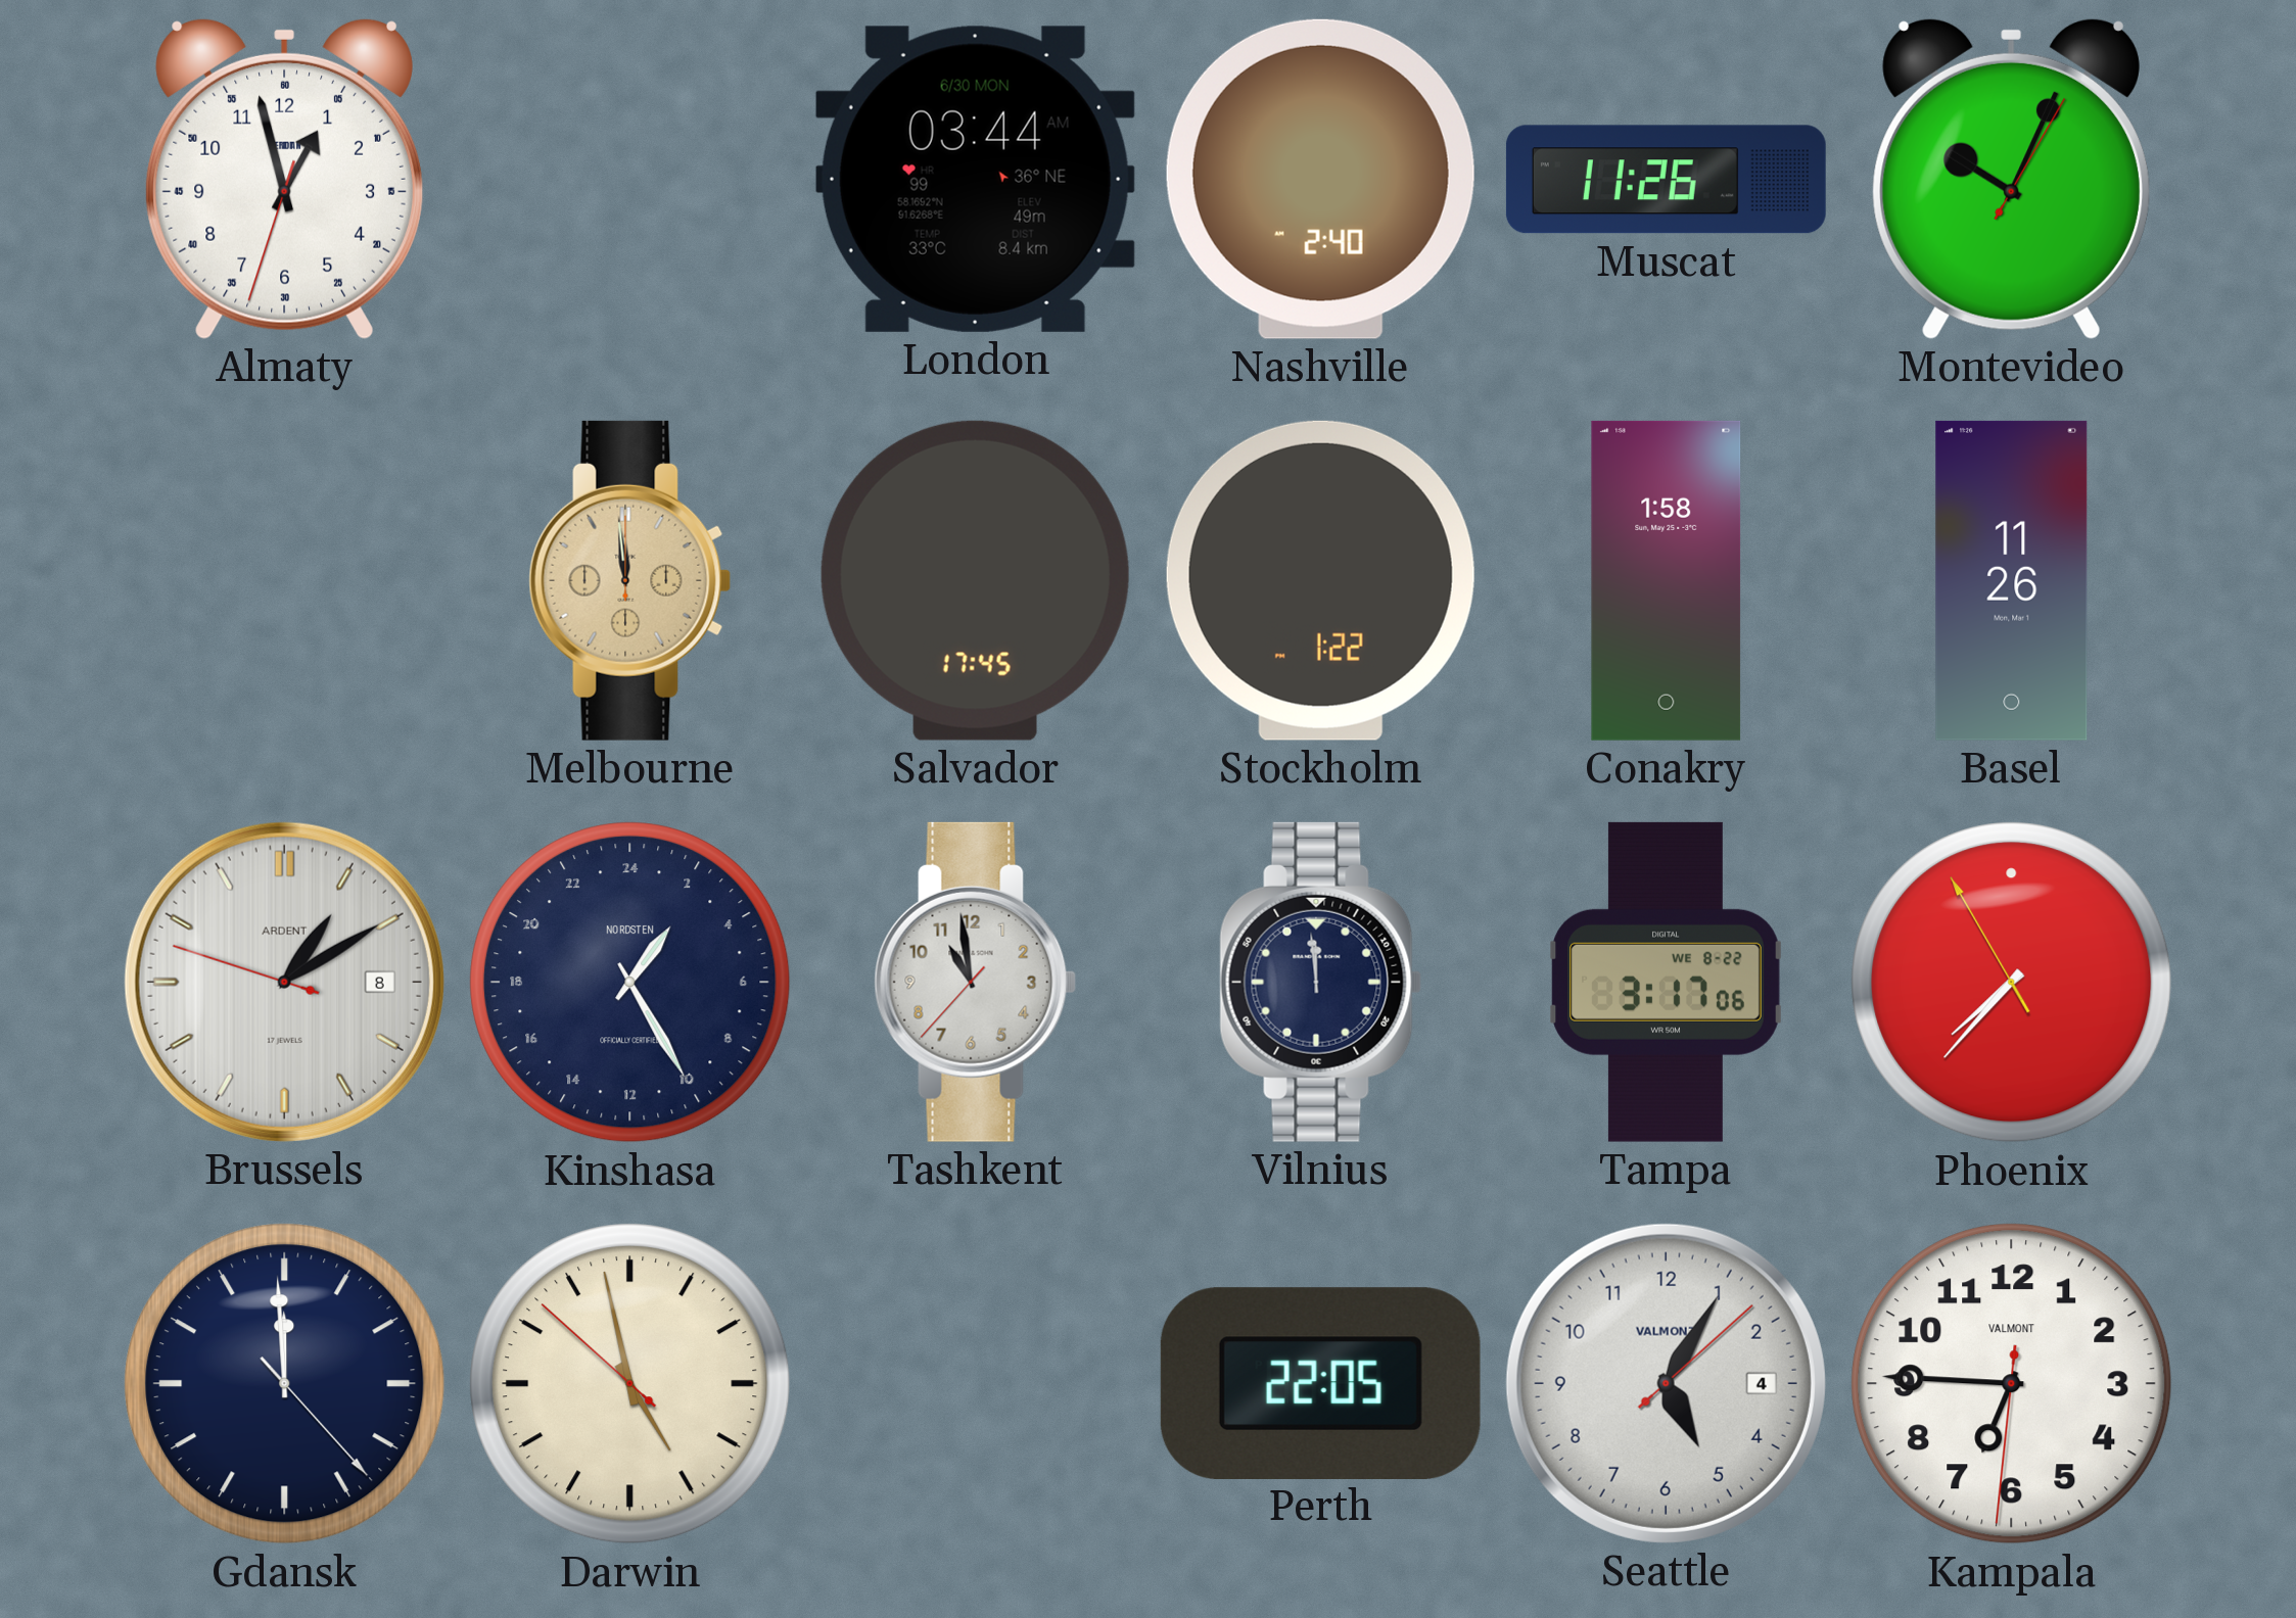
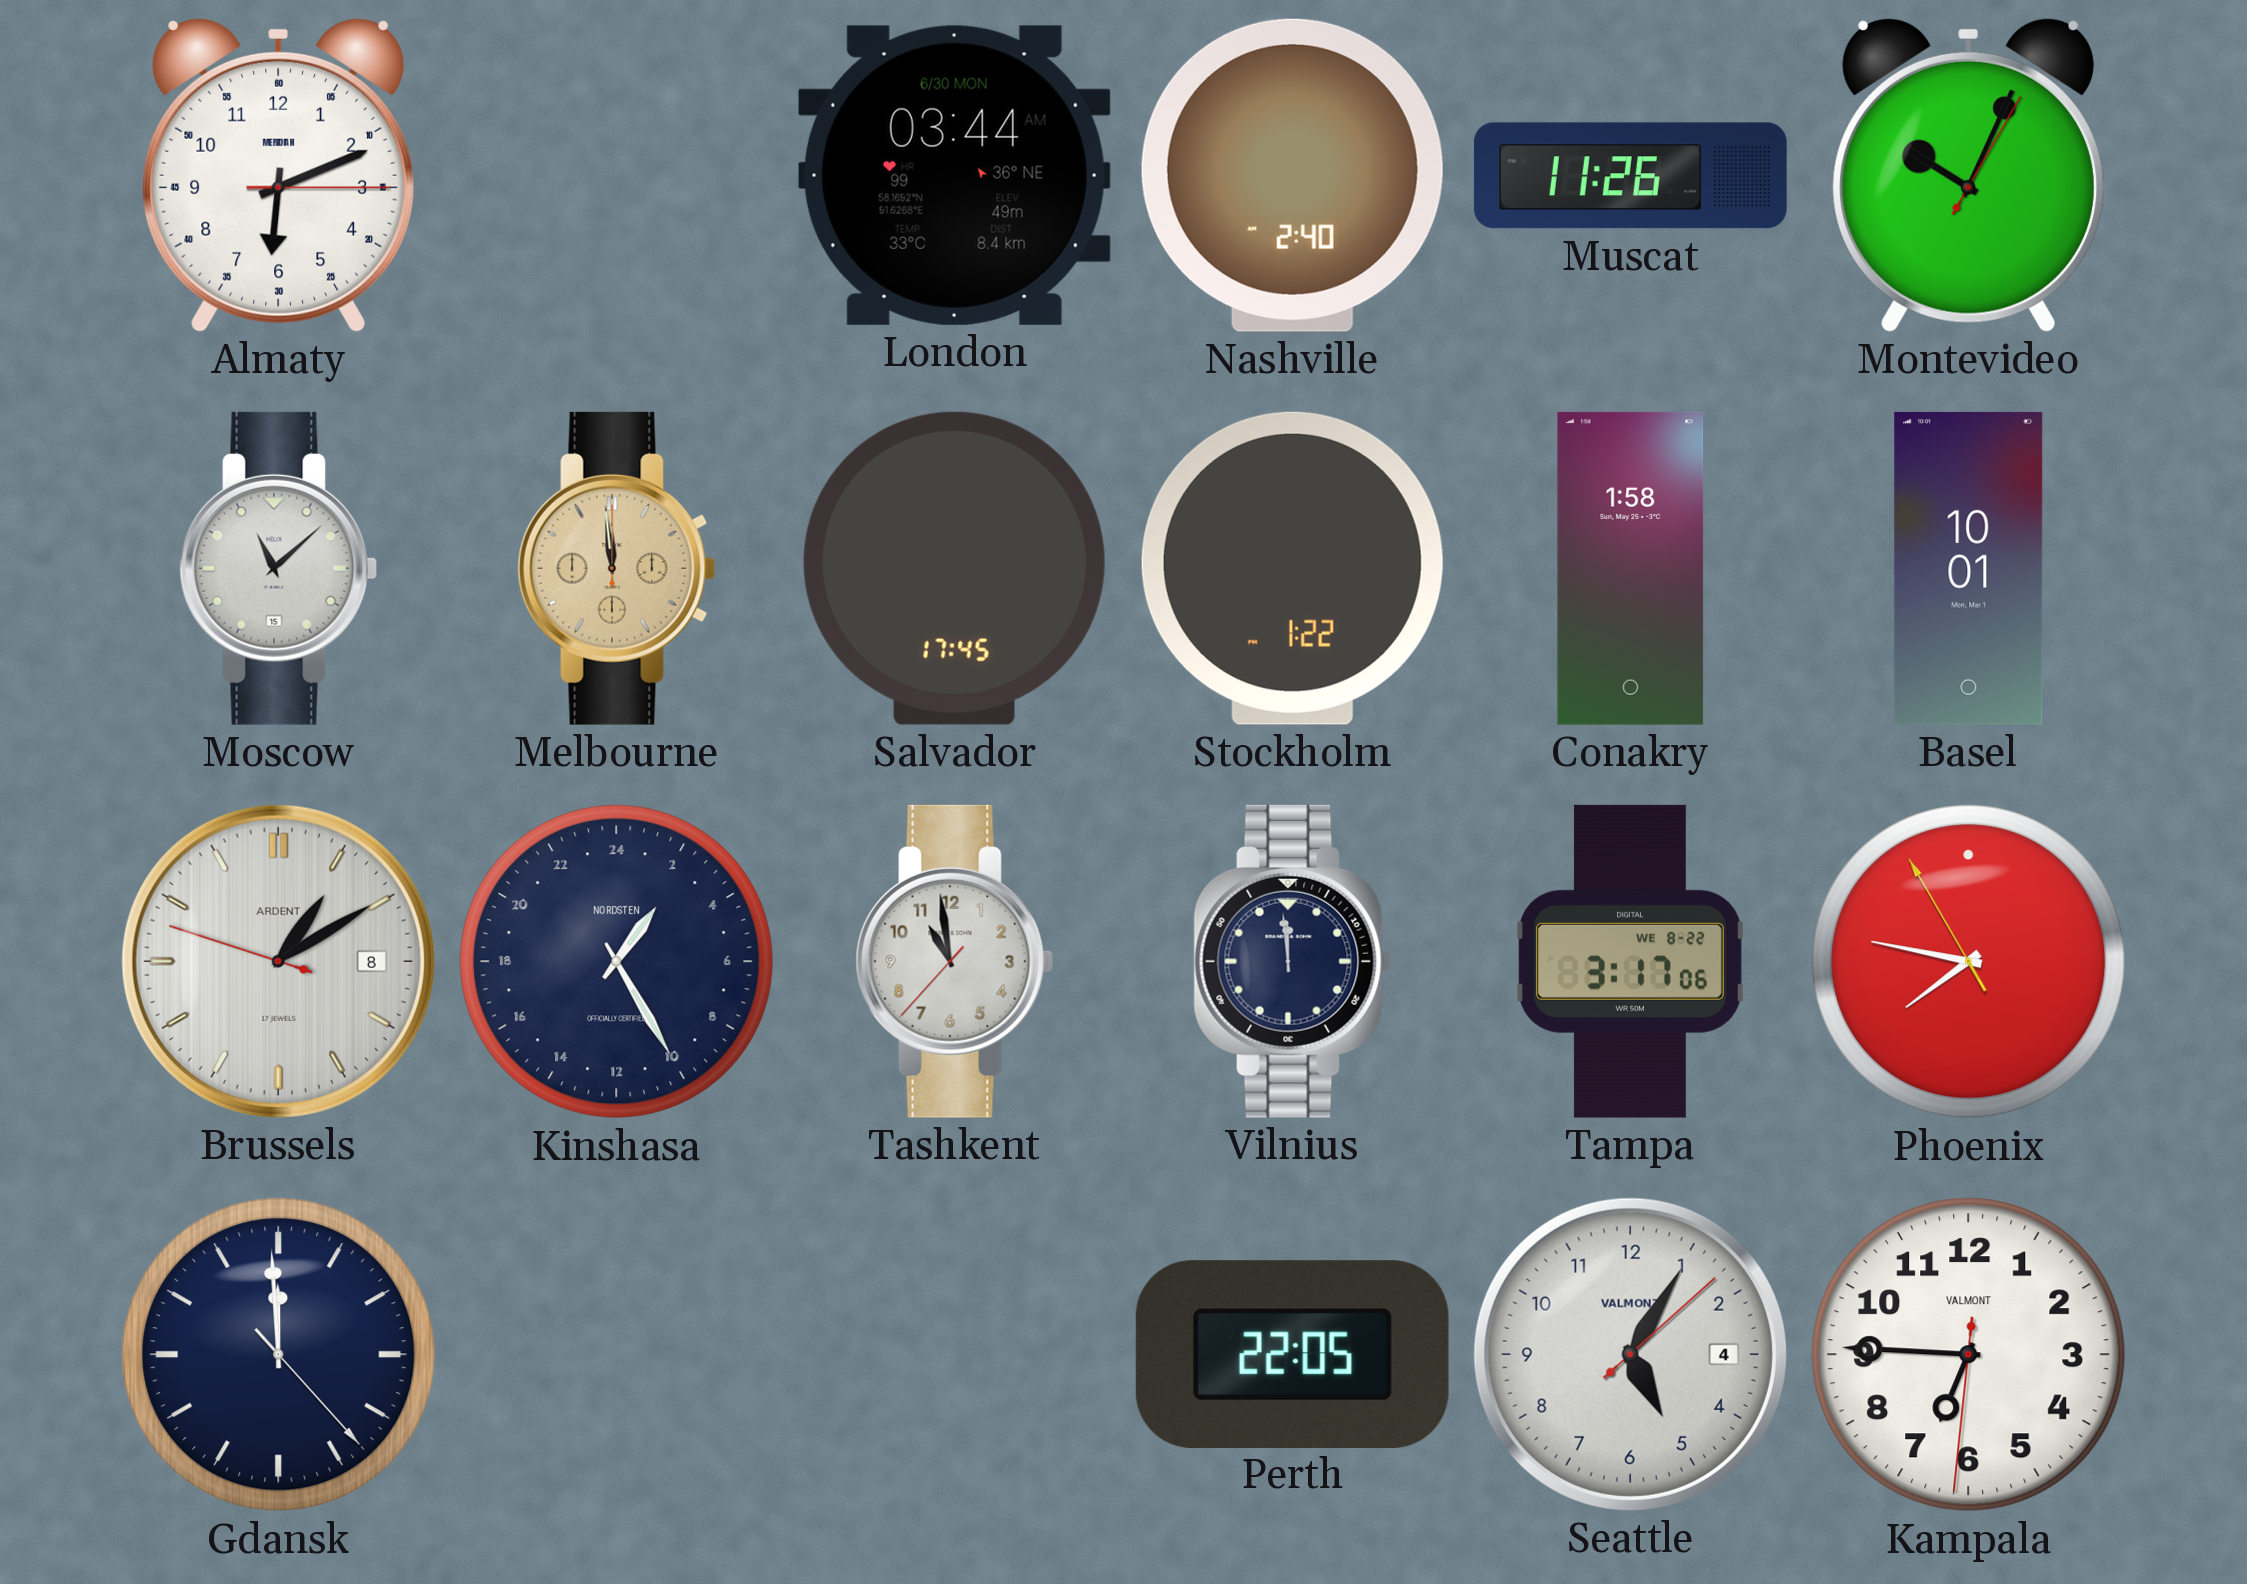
Almaty: 12:57 -> 6:11 (278, 175)
Moscow: none -> 11:08 (279, 568)
Basel: 11:26 -> 10:01 (1969, 568)
Phoenix: 7:36 -> 7:46 (1969, 962)
Darwin: 4:57 -> none (630, 1384)
